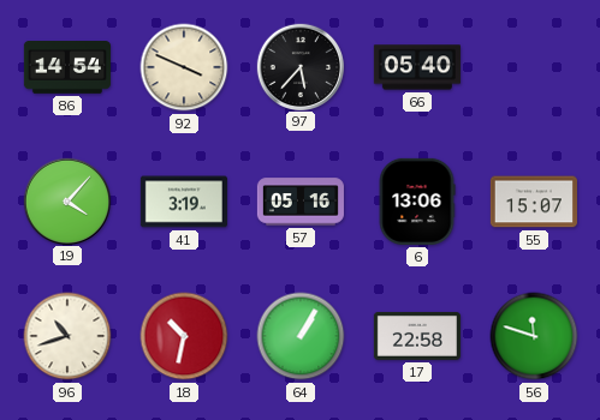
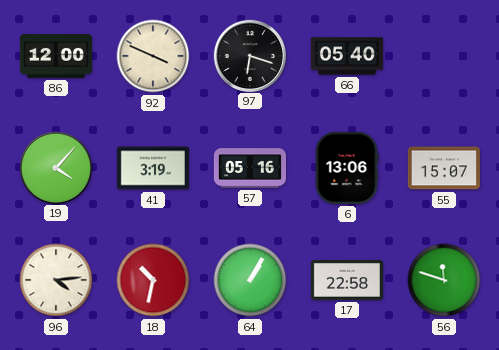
86: 14:54 -> 12:00 (56, 57)
97: 5:37 -> 6:18 (249, 55)
96: 10:42 -> 4:14 (56, 280)
